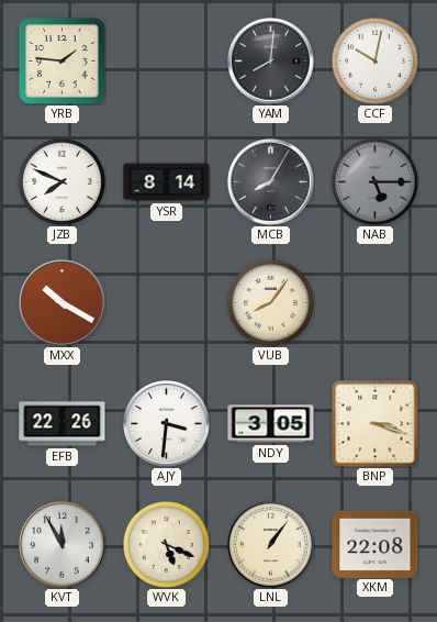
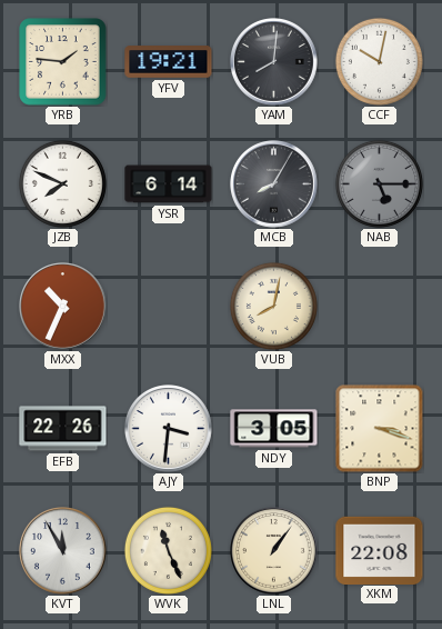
YFV: none -> 19:21 (169, 62)
YSR: 8:14 -> 6:14 (169, 184)
MXX: 10:20 -> 10:34 (63, 307)
VUB: 8:06 -> 8:02 (273, 306)
WVK: 5:19 -> 11:26 (168, 550)
